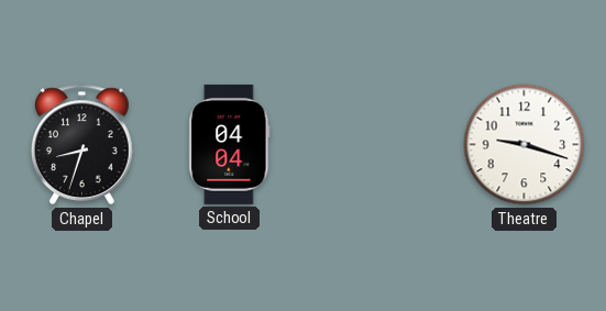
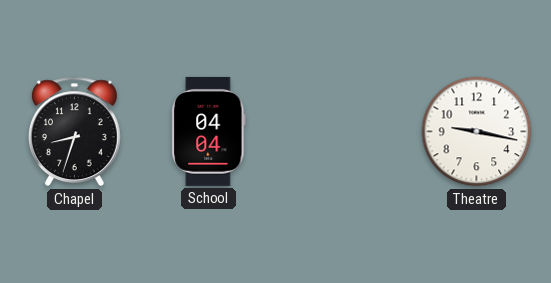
Theatre: 9:18 -> 9:17 (477, 132)
